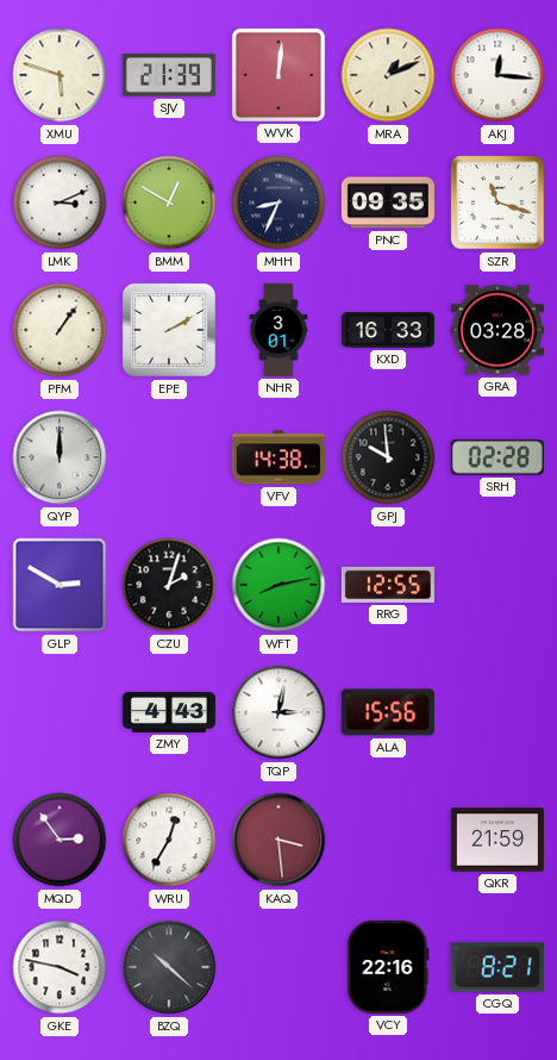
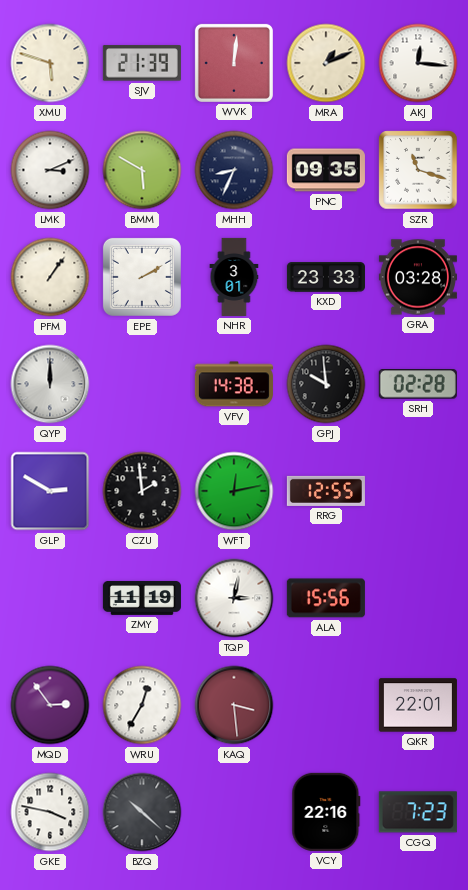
BMM: 12:50 -> 5:50 (142, 170)
KXD: 16:33 -> 23:33 (326, 277)
CZU: 2:03 -> 1:59 (142, 491)
WFT: 8:13 -> 12:13 (234, 491)
ZMY: 4:43 -> 11:19 (142, 598)
QKR: 21:59 -> 22:01 (418, 705)
CGQ: 8:21 -> 7:23 (418, 812)
